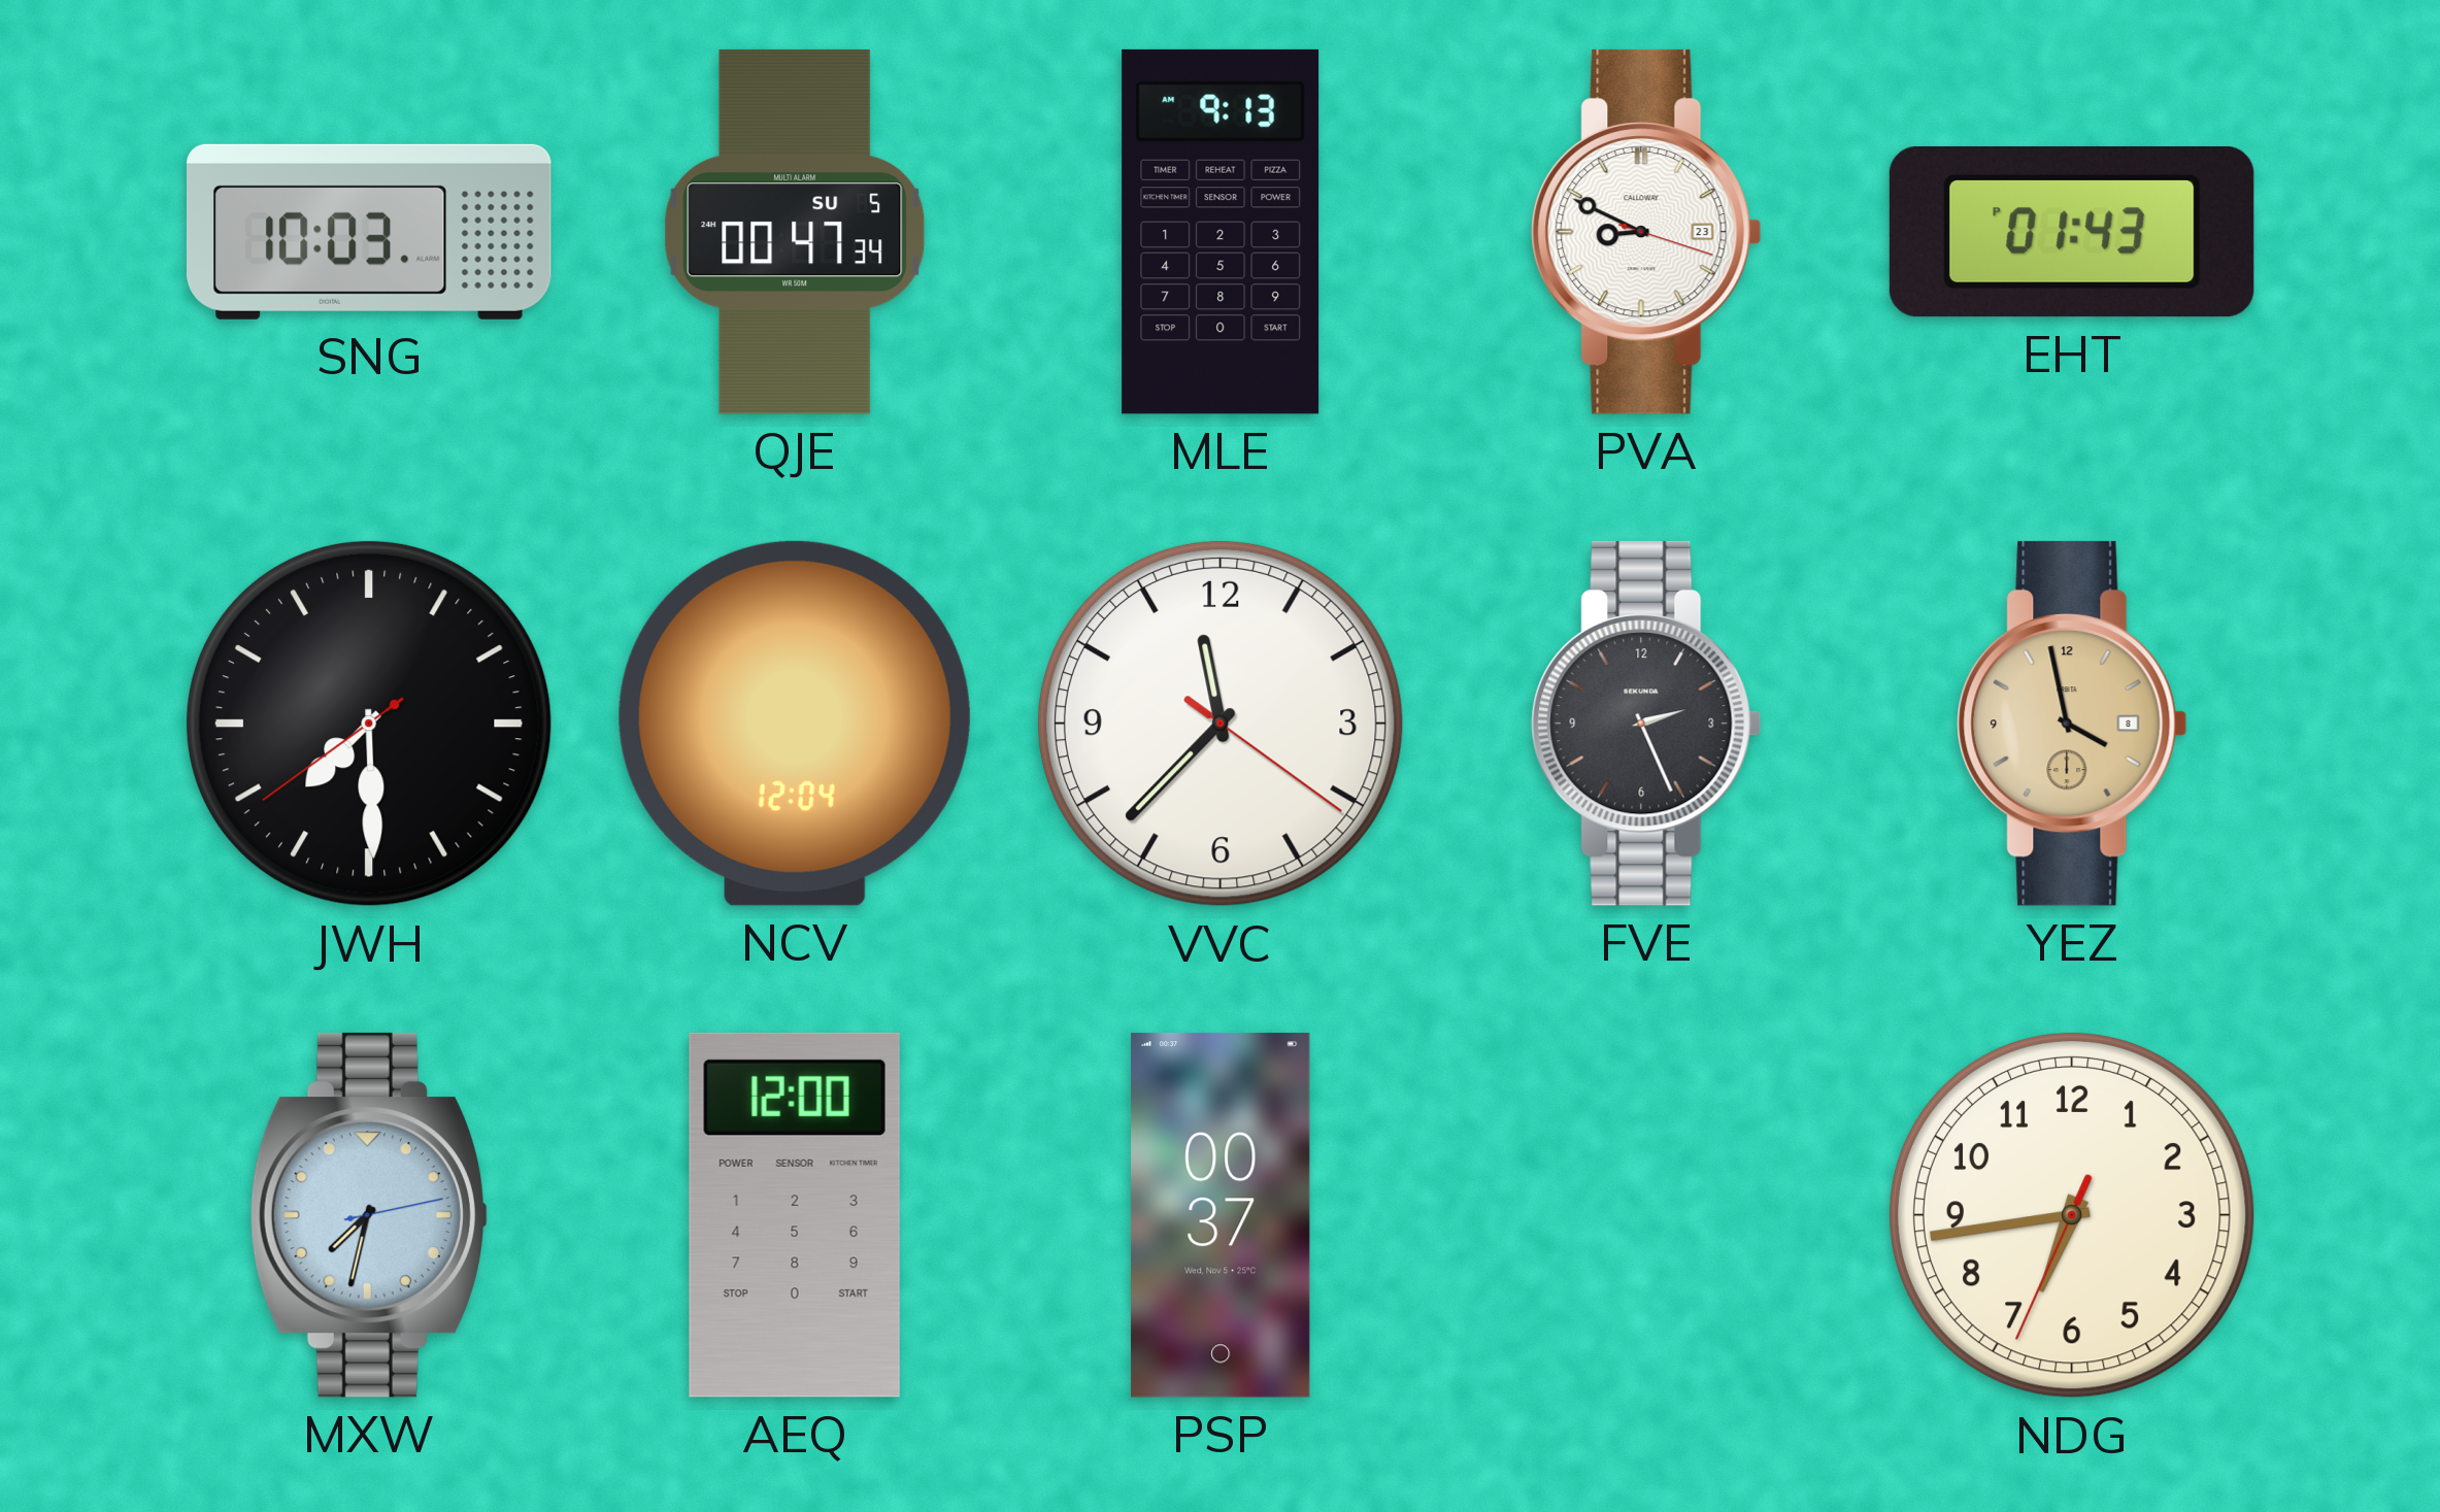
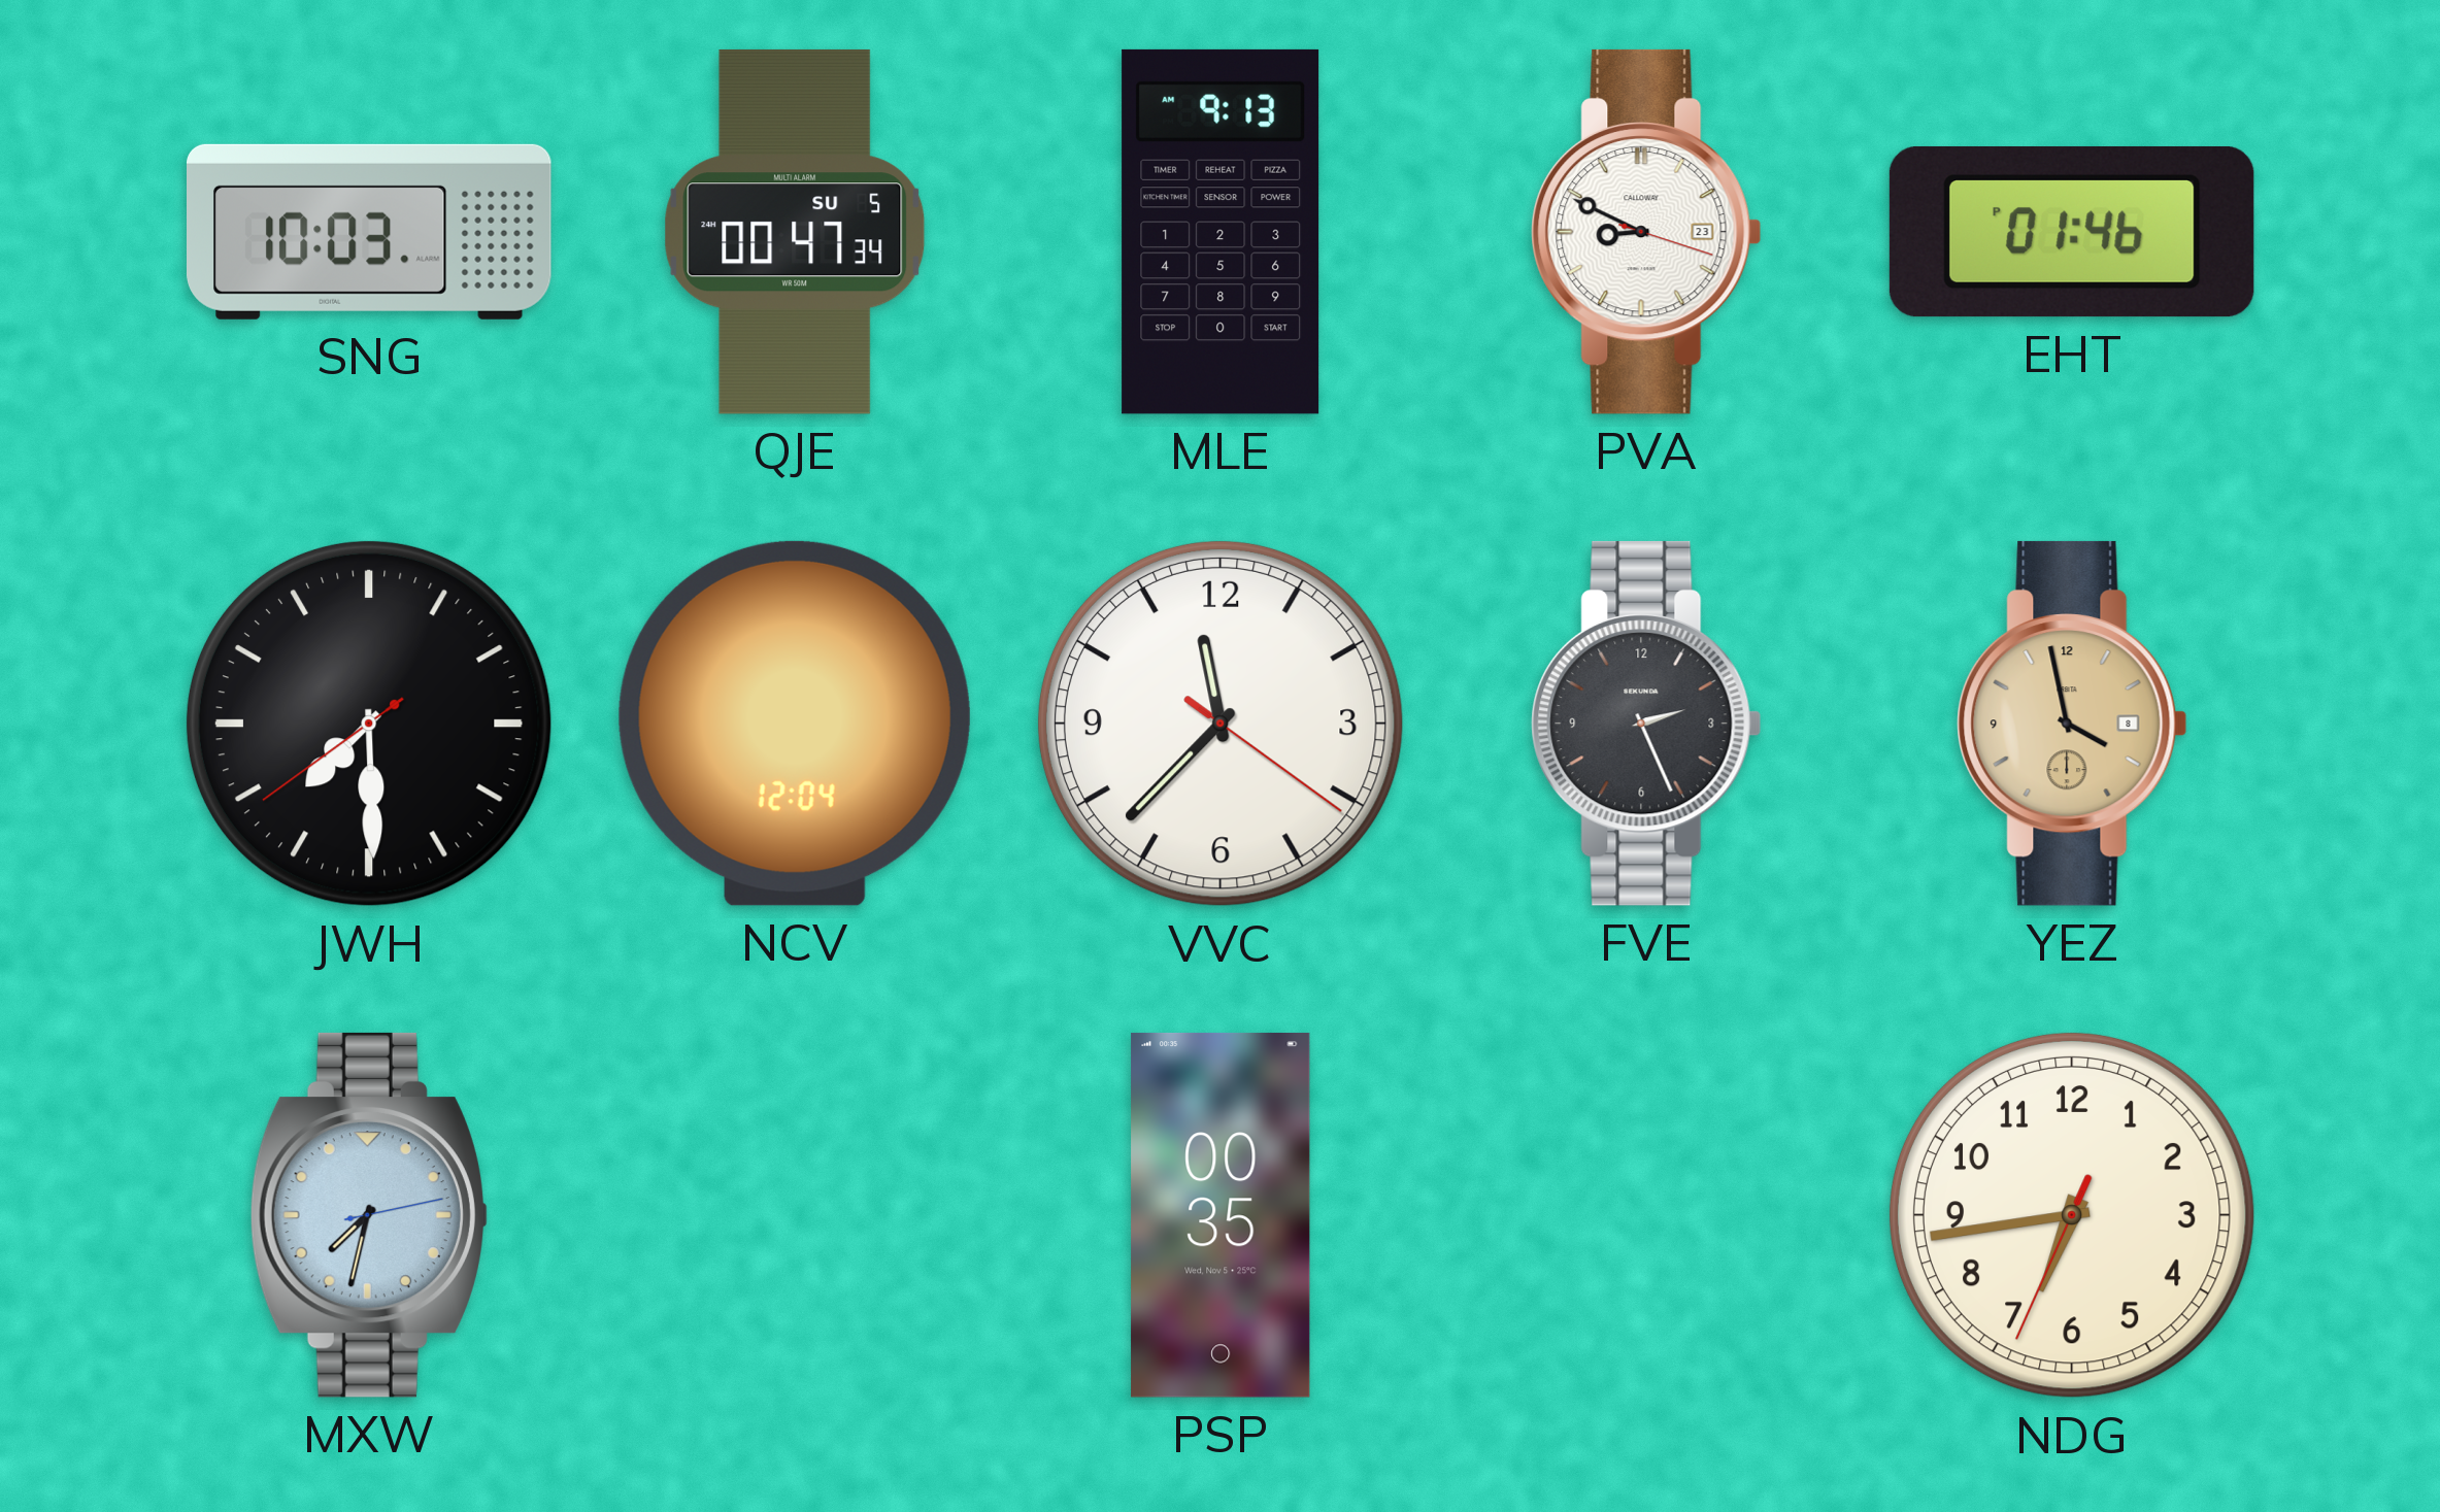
EHT: 01:43 -> 01:46 (2072, 232)
AEQ: 12:00 -> none (795, 1215)
PSP: 00:37 -> 00:35 (1221, 1215)
